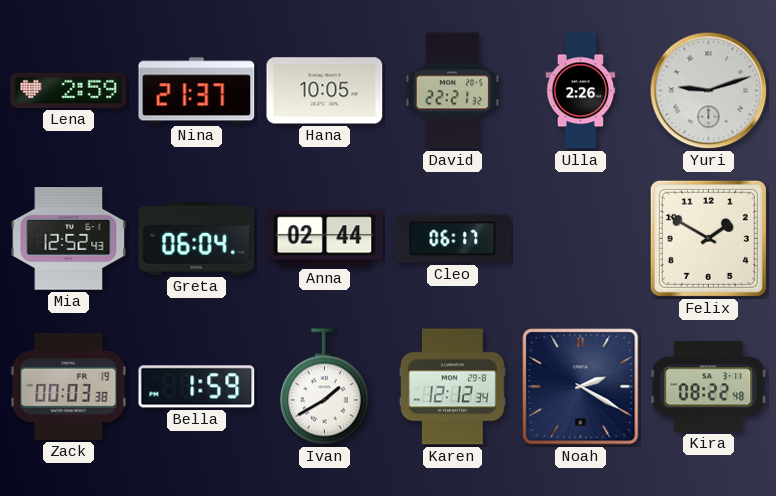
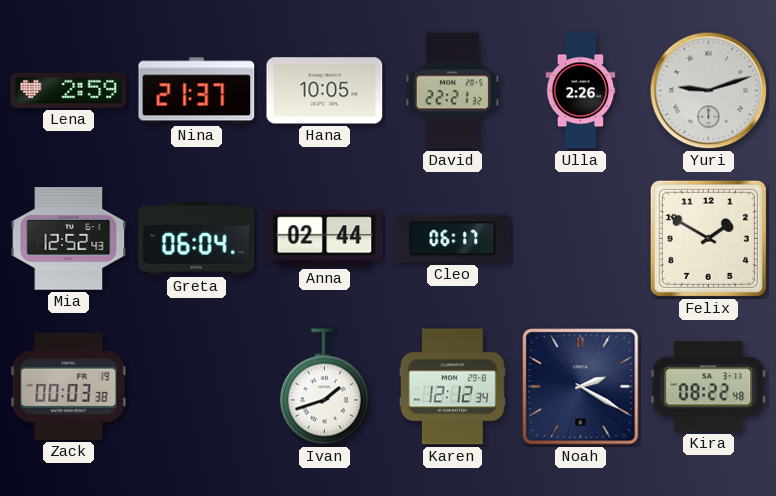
Bella: 1:59 -> none (197, 387)
Ivan: 1:40 -> 1:42 (324, 387)
